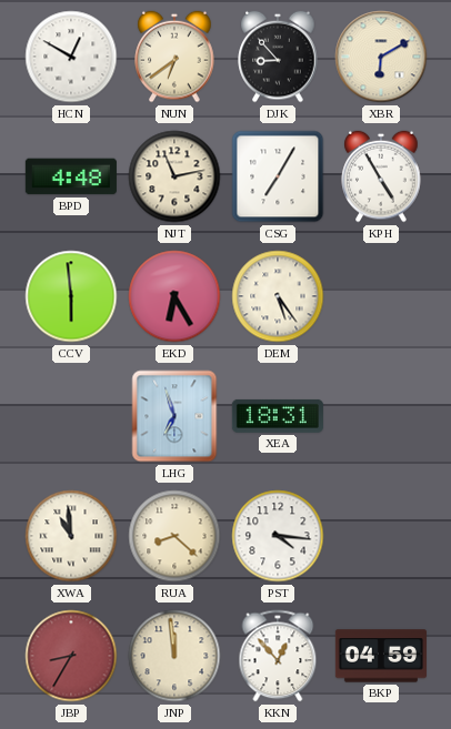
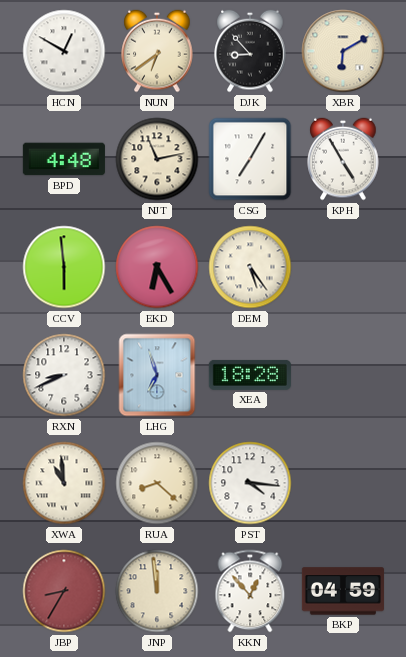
RXN: none -> 8:41 (64, 375)
XEA: 18:31 -> 18:28 (250, 375)
